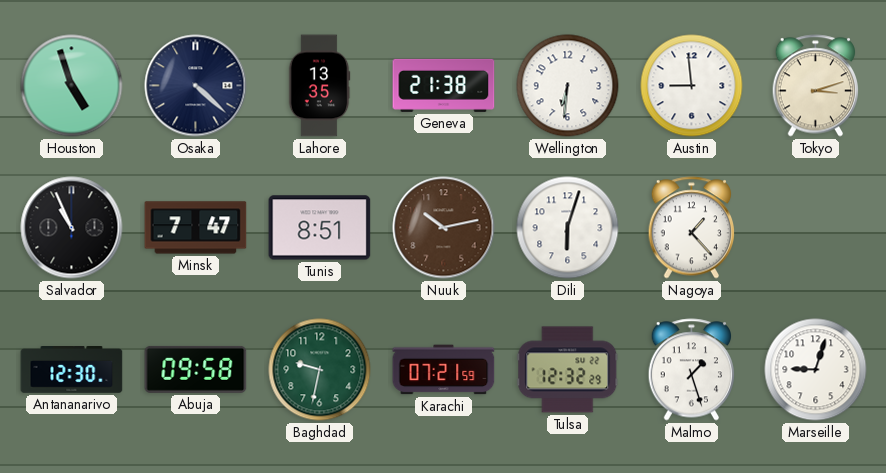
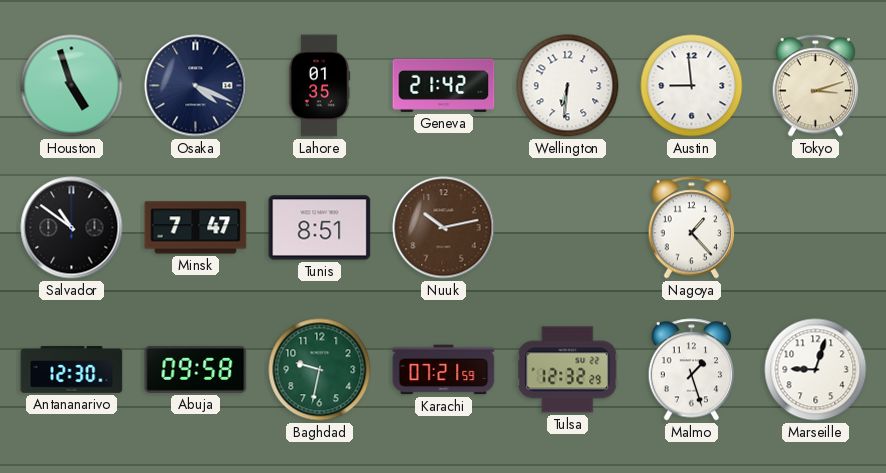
Osaka: 4:22 -> 4:19 (196, 86)
Lahore: 13:35 -> 01:35 (319, 86)
Geneva: 21:38 -> 21:42 (444, 85)
Salvador: 10:56 -> 10:51 (72, 228)
Dili: 6:03 -> none (568, 228)
